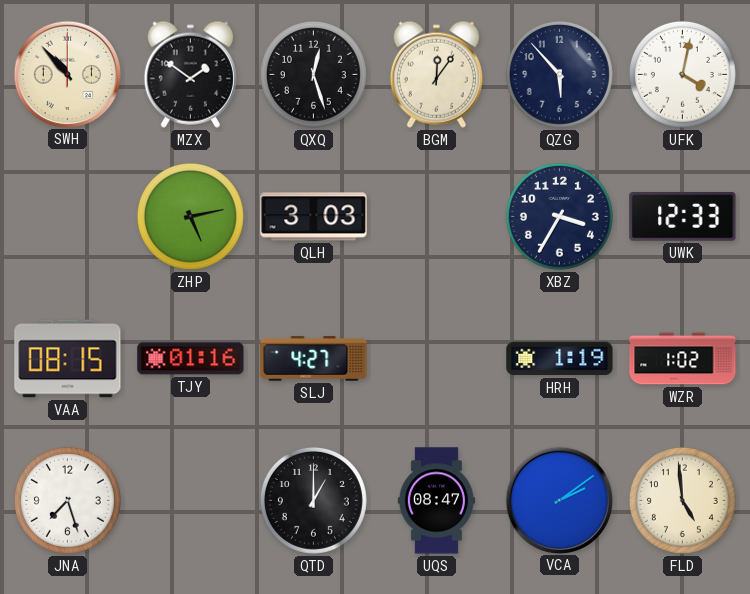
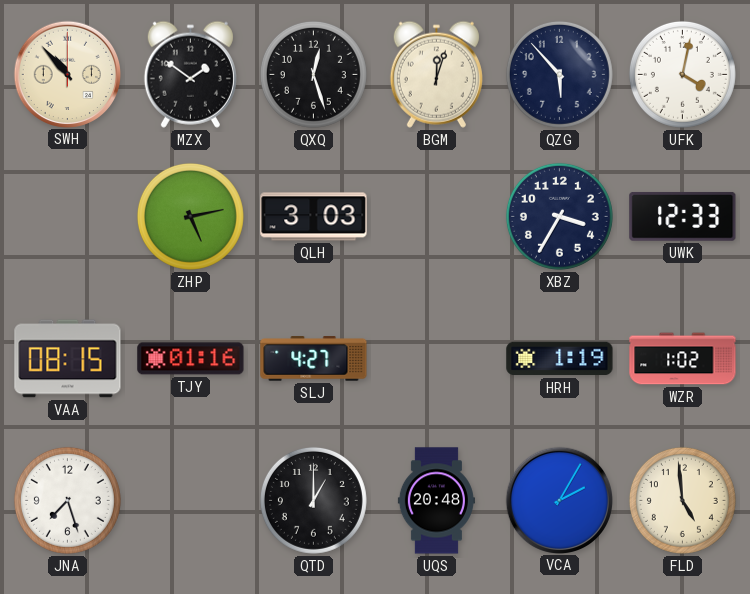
BGM: 12:06 -> 12:03 (436, 74)
UQS: 08:47 -> 20:48 (436, 501)
VCA: 2:09 -> 2:05 (559, 500)
